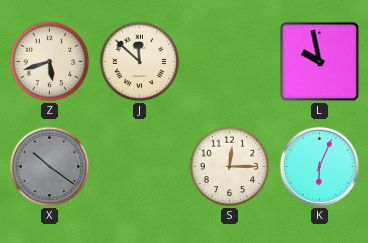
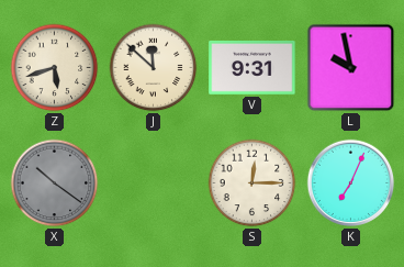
V: none -> 9:31 (252, 68)
K: 6:04 -> 7:04 (351, 183)
